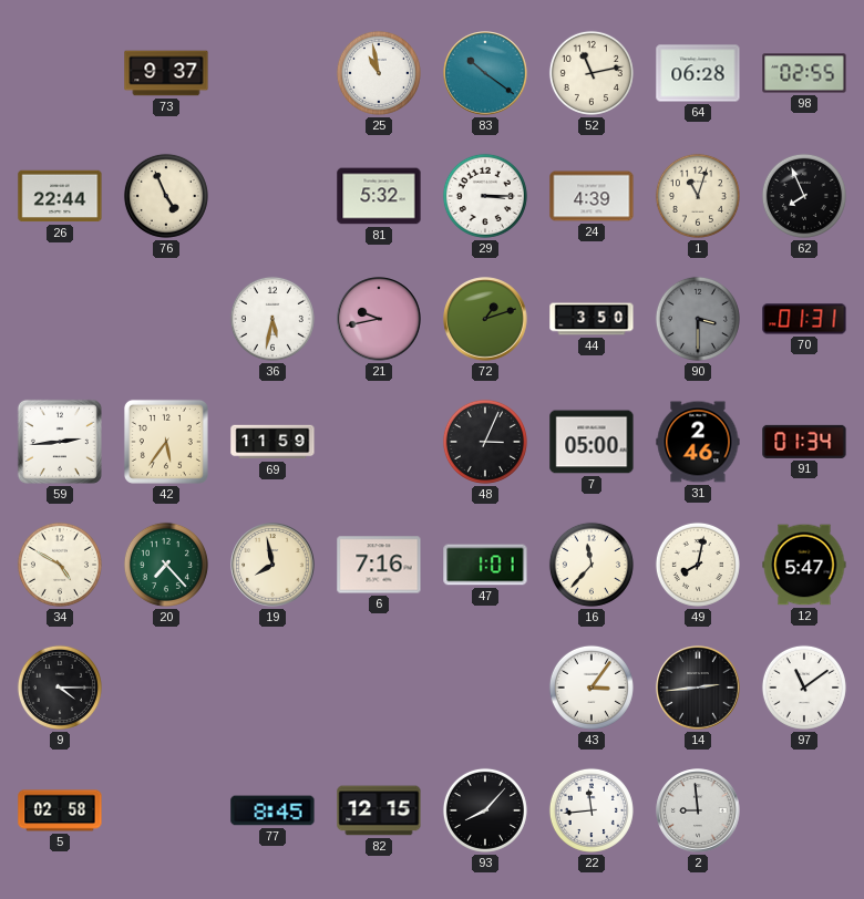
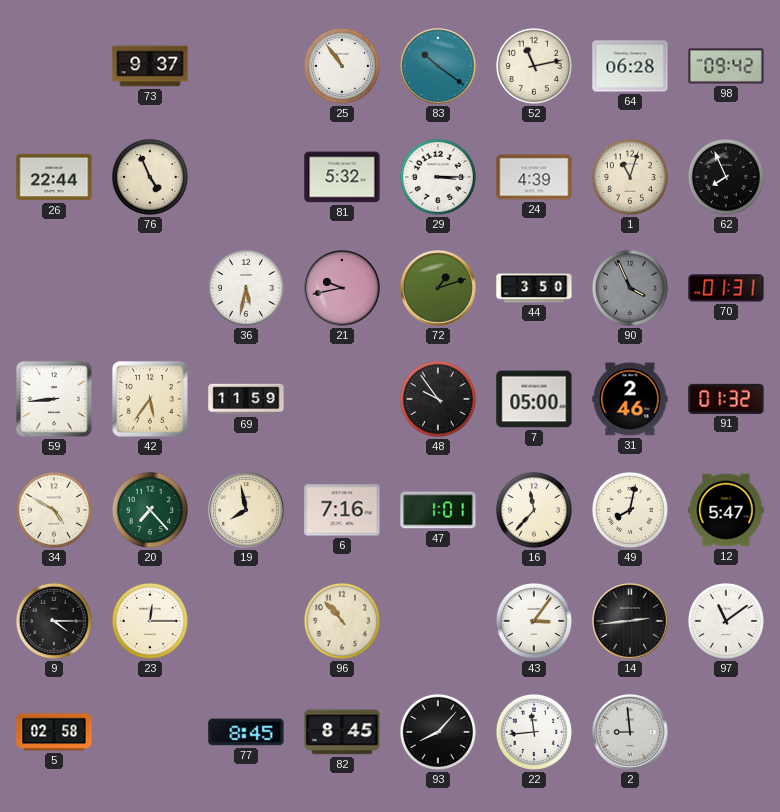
25: 10:58 -> 10:54 (342, 66)
98: 02:55 -> 09:42 (726, 66)
90: 3:30 -> 3:56 (630, 288)
59: 2:44 -> 8:44 (54, 399)
48: 3:04 -> 9:54 (438, 399)
91: 01:34 -> 01:32 (726, 399)
23: none -> 12:15 (150, 621)
96: none -> 10:53 (342, 621)
82: 12:15 -> 8:45 (342, 732)
